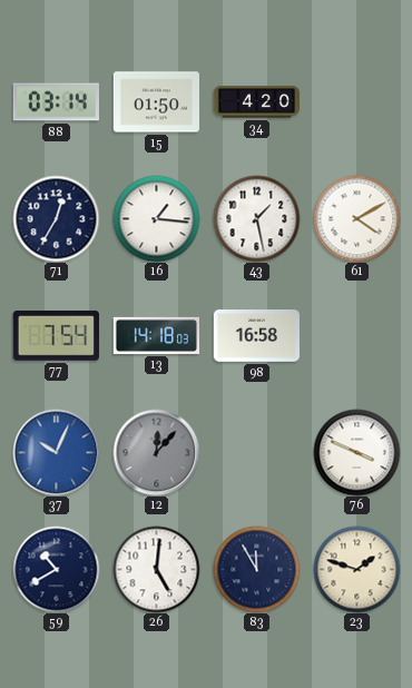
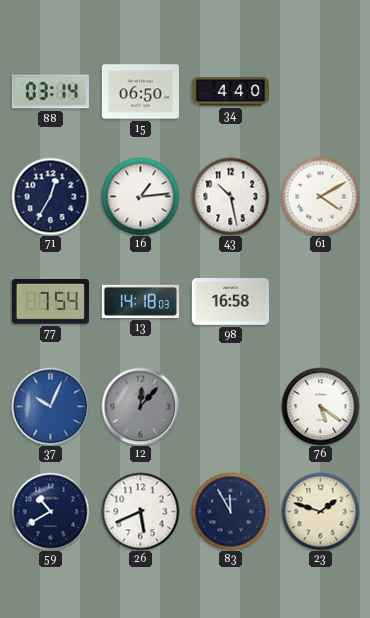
15: 01:50 -> 06:50 (140, 92)
34: 4:20 -> 4:40 (230, 92)
16: 1:16 -> 1:14 (140, 196)
43: 1:28 -> 10:28 (230, 196)
76: 3:49 -> 5:21 (320, 406)
26: 5:01 -> 5:41 (140, 511)
